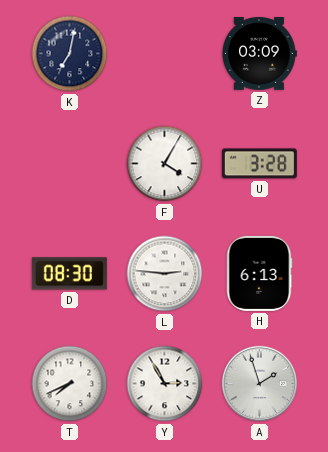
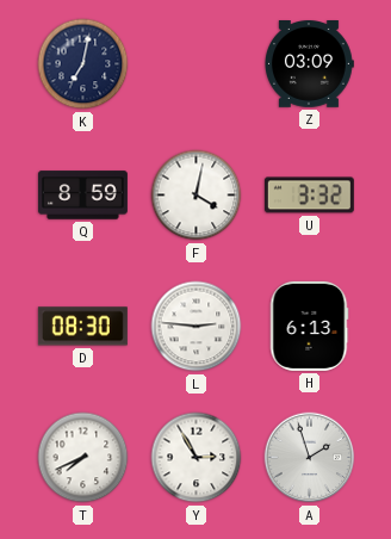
Q: none -> 8:59 (82, 196)
F: 4:05 -> 4:02 (197, 196)
U: 3:28 -> 3:32 (309, 196)
